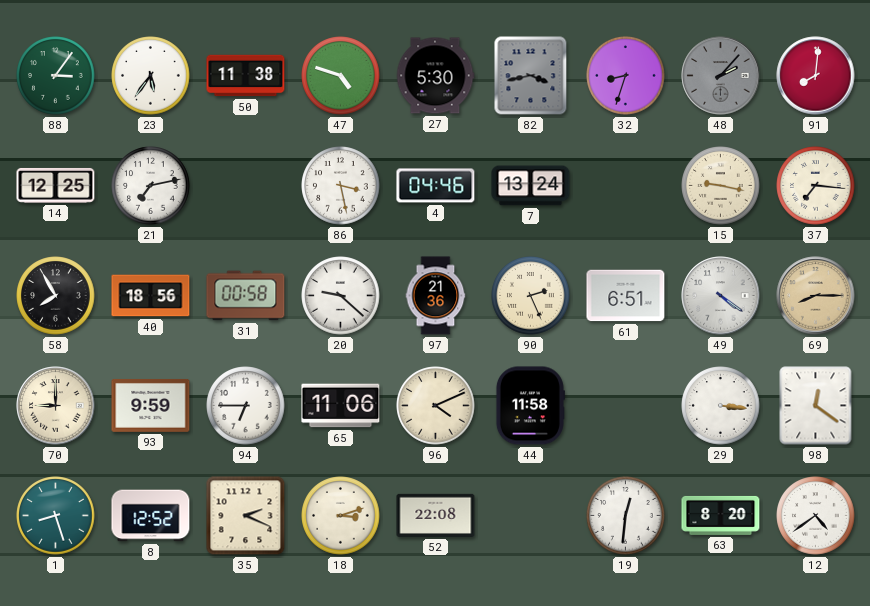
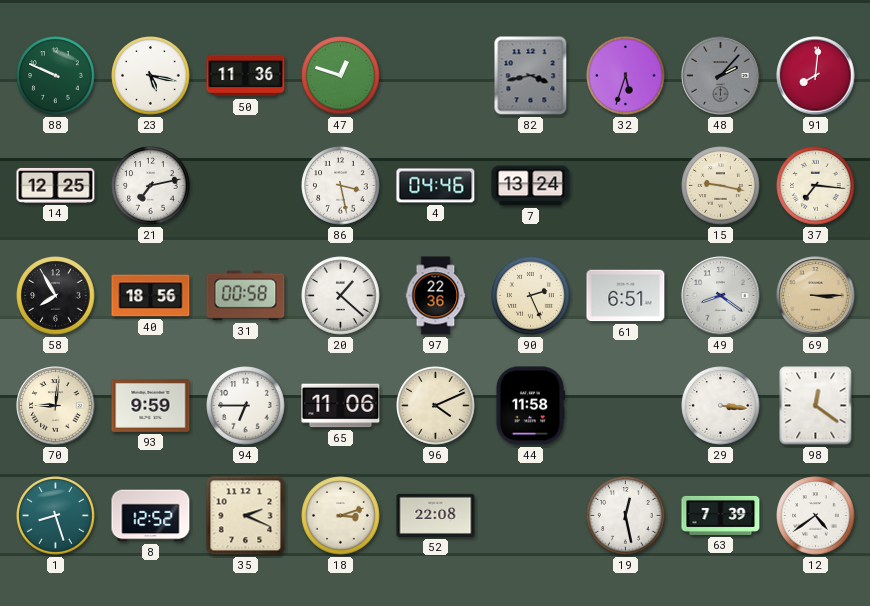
88: 3:06 -> 9:49 (56, 76)
23: 5:36 -> 5:17 (151, 76)
50: 11:38 -> 11:36 (246, 76)
47: 4:48 -> 12:48 (341, 76)
27: 5:30 -> none (435, 76)
32: 8:33 -> 5:33 (626, 76)
20: 9:22 -> 1:22 (341, 296)
97: 21:36 -> 22:36 (436, 296)
49: 4:21 -> 8:21 (721, 296)
69: 8:15 -> 3:15 (816, 296)
70: 9:00 -> 9:01 (56, 406)
19: 12:31 -> 12:28 (626, 516)
63: 8:20 -> 7:39 (721, 515)
